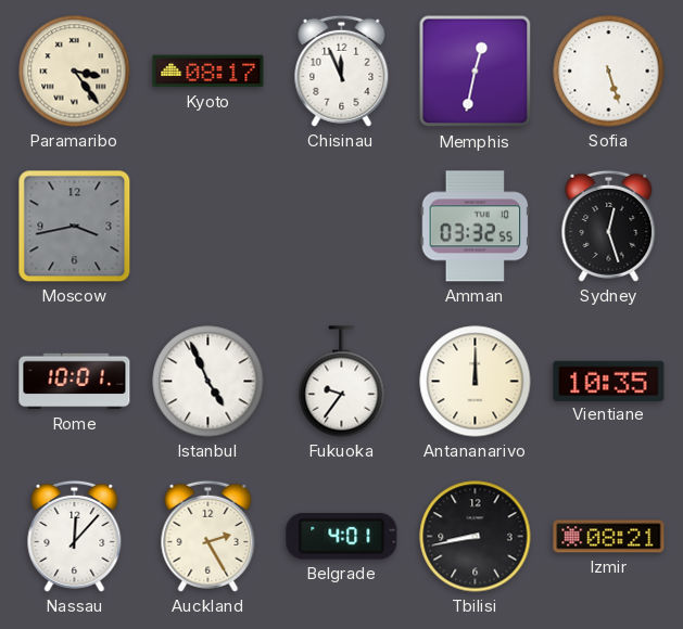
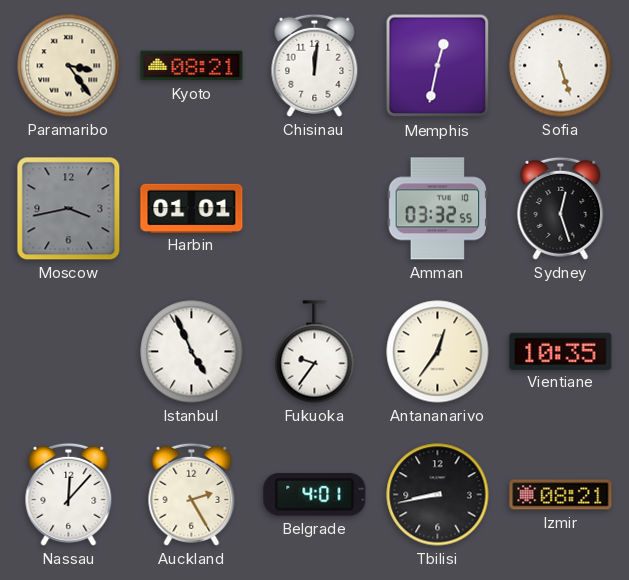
Kyoto: 08:17 -> 08:21 (192, 66)
Chisinau: 11:56 -> 12:01 (315, 65)
Harbin: none -> 01:01 (192, 208)
Rome: 10:01 -> none (75, 382)
Antananarivo: 12:00 -> 12:36 (438, 352)
